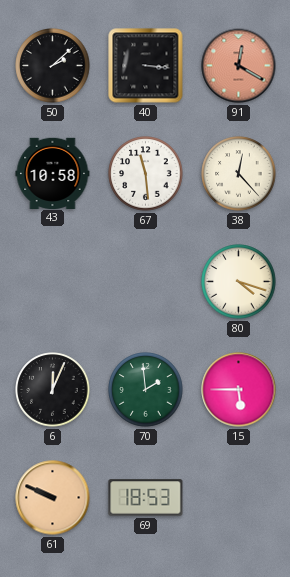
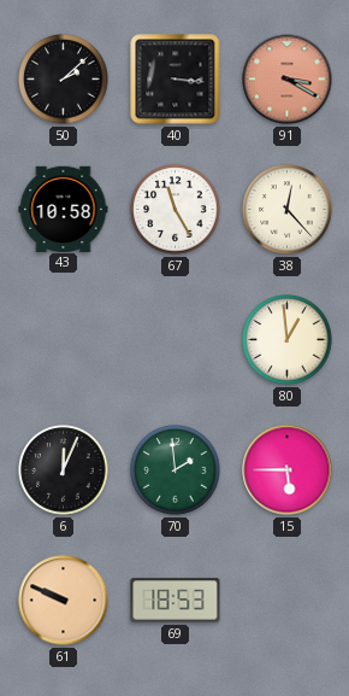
91: 12:20 -> 3:20 (288, 80)
67: 11:29 -> 11:25 (176, 210)
80: 4:18 -> 12:59 (288, 340)
